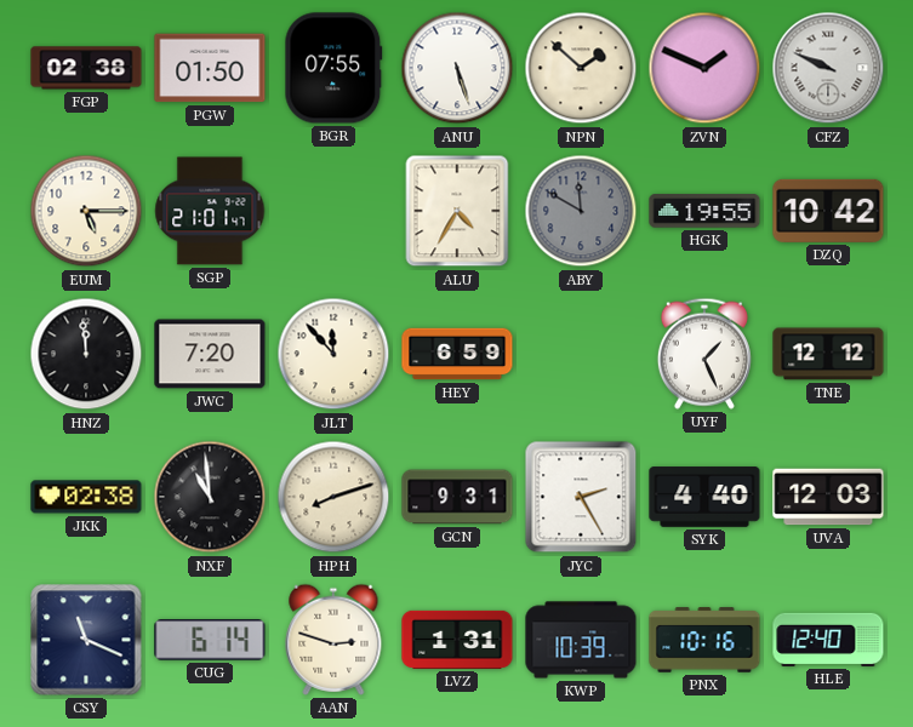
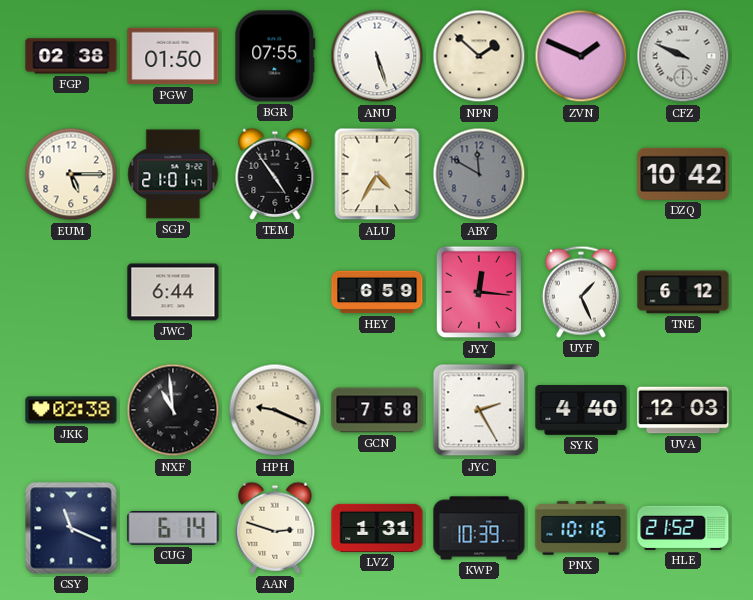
TEM: none -> 4:54 (275, 174)
HGK: 19:55 -> none (704, 211)
HNZ: 11:59 -> none (86, 354)
JWC: 7:20 -> 6:44 (173, 292)
JLT: 11:53 -> none (333, 354)
JYY: none -> 12:16 (479, 292)
TNE: 12:12 -> 6:12 (683, 292)
HPH: 8:12 -> 9:19 (275, 410)
GCN: 9:31 -> 7:58 (377, 410)
HLE: 12:40 -> 21:52 (683, 528)
